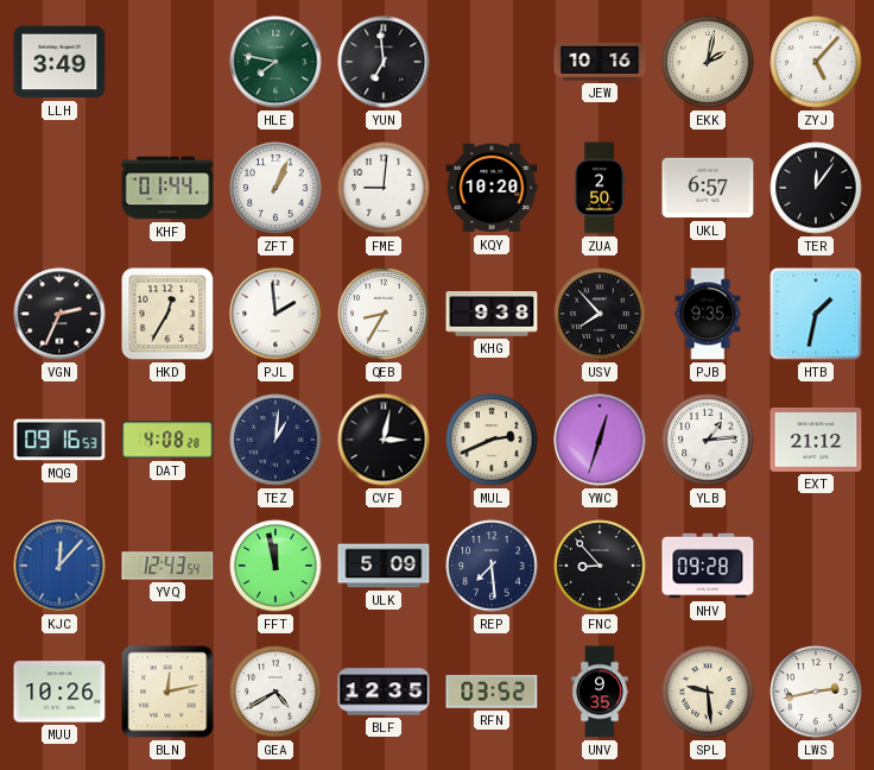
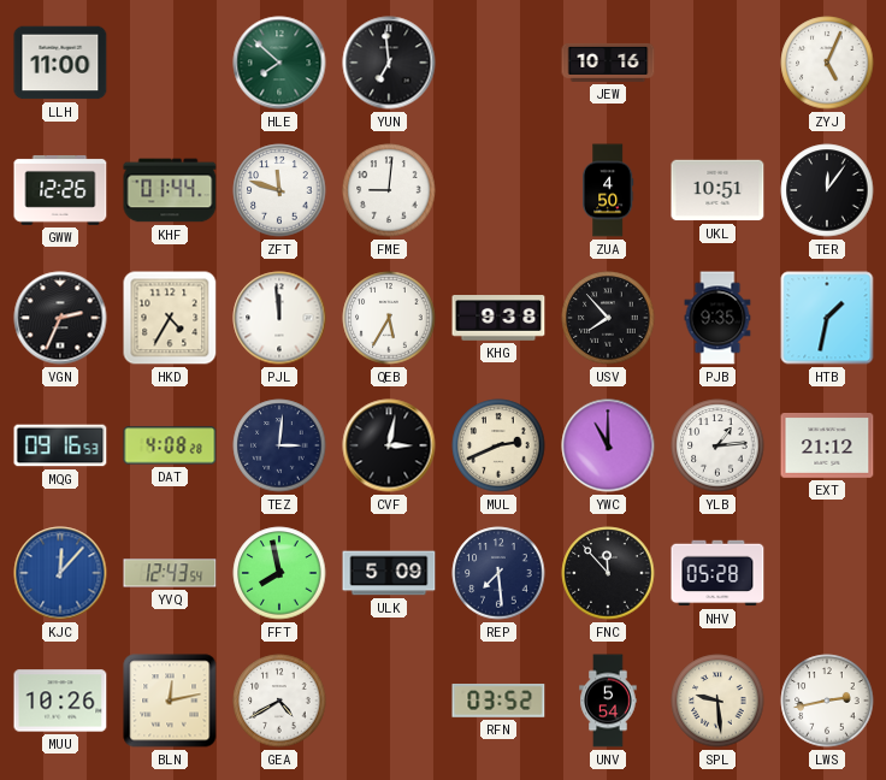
LLH: 3:49 -> 11:00 (60, 63)
HLE: 7:47 -> 7:52 (279, 63)
EKK: 2:02 -> none (708, 62)
ZYJ: 5:07 -> 5:04 (827, 63)
GWW: none -> 12:26 (60, 190)
ZFT: 1:04 -> 11:48 (279, 190)
KQY: 10:20 -> none (492, 188)
ZUA: 2:50 -> 4:50 (608, 190)
UKL: 6:57 -> 10:51 (717, 190)
HKD: 12:35 -> 4:35 (170, 318)
PJL: 1:59 -> 11:59 (279, 318)
QEB: 8:35 -> 5:35 (389, 318)
TEZ: 1:01 -> 3:01 (279, 445)
YWC: 12:33 -> 11:00 (608, 445)
FFT: 11:58 -> 7:58 (279, 573)
FNC: 8:53 -> 11:53 (608, 573)
NHV: 09:28 -> 05:28 (717, 573)
BLF: 12:35 -> none (384, 692)
UNV: 9:35 -> 5:54 (608, 701)
